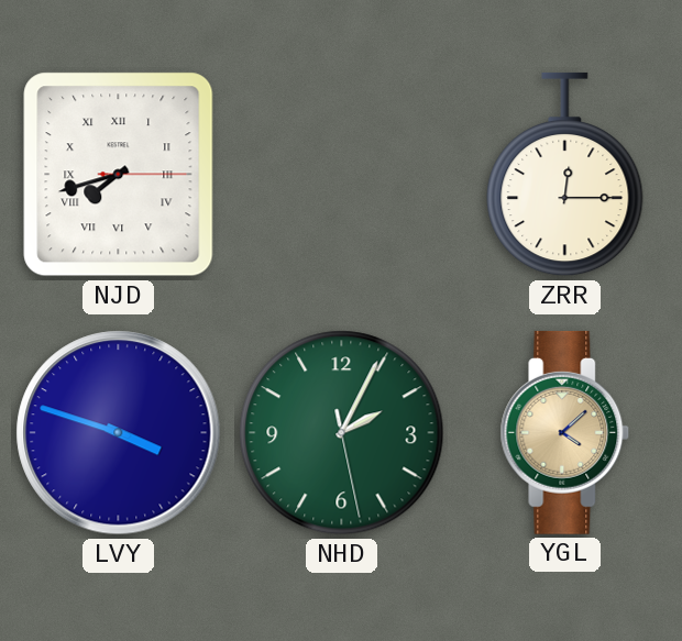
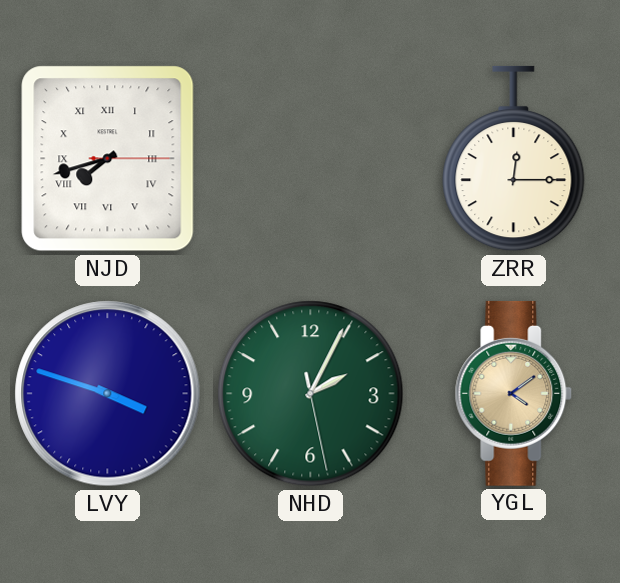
YGL: 4:08 -> 4:09 (514, 393)
